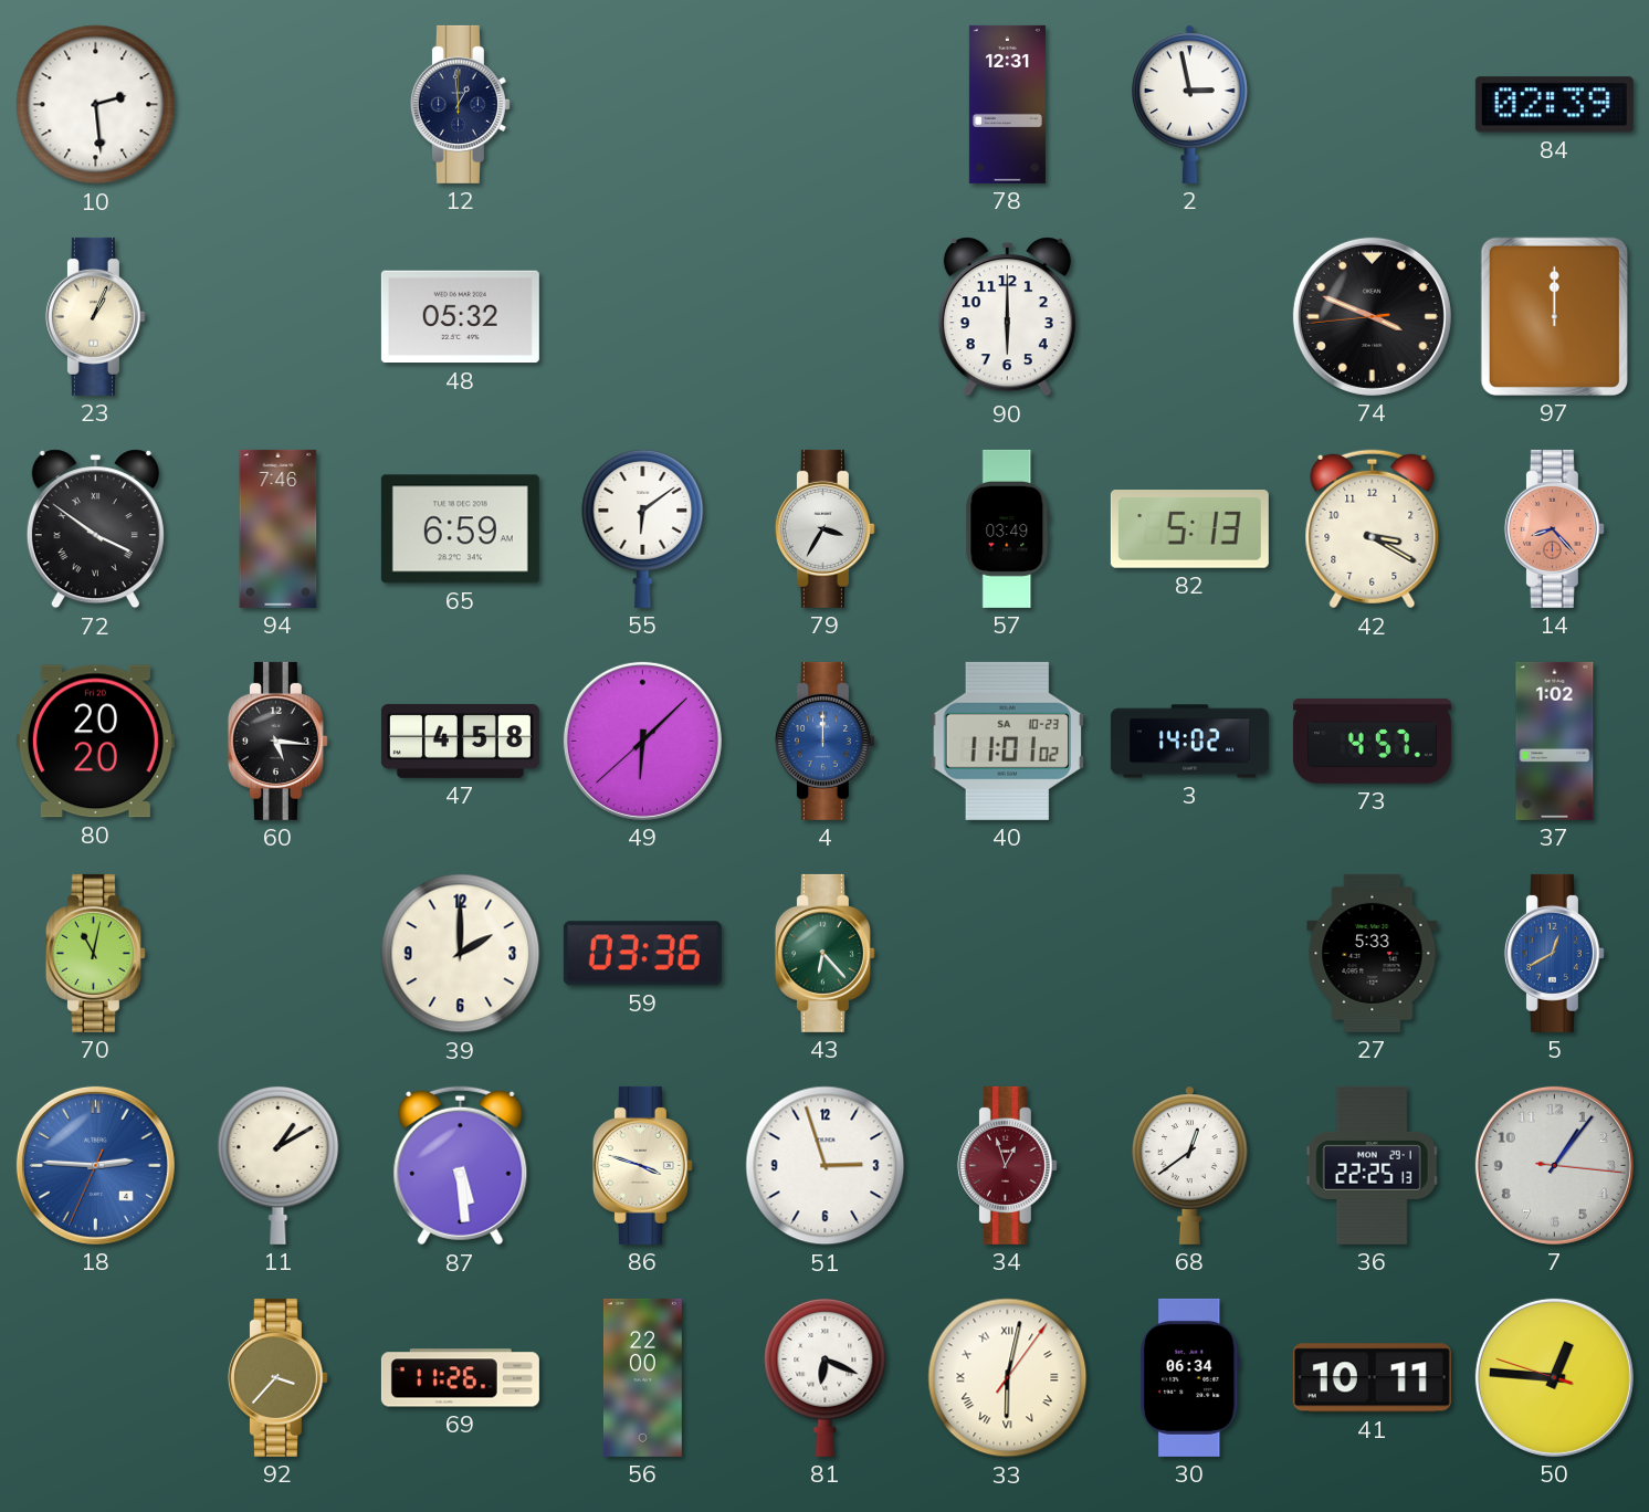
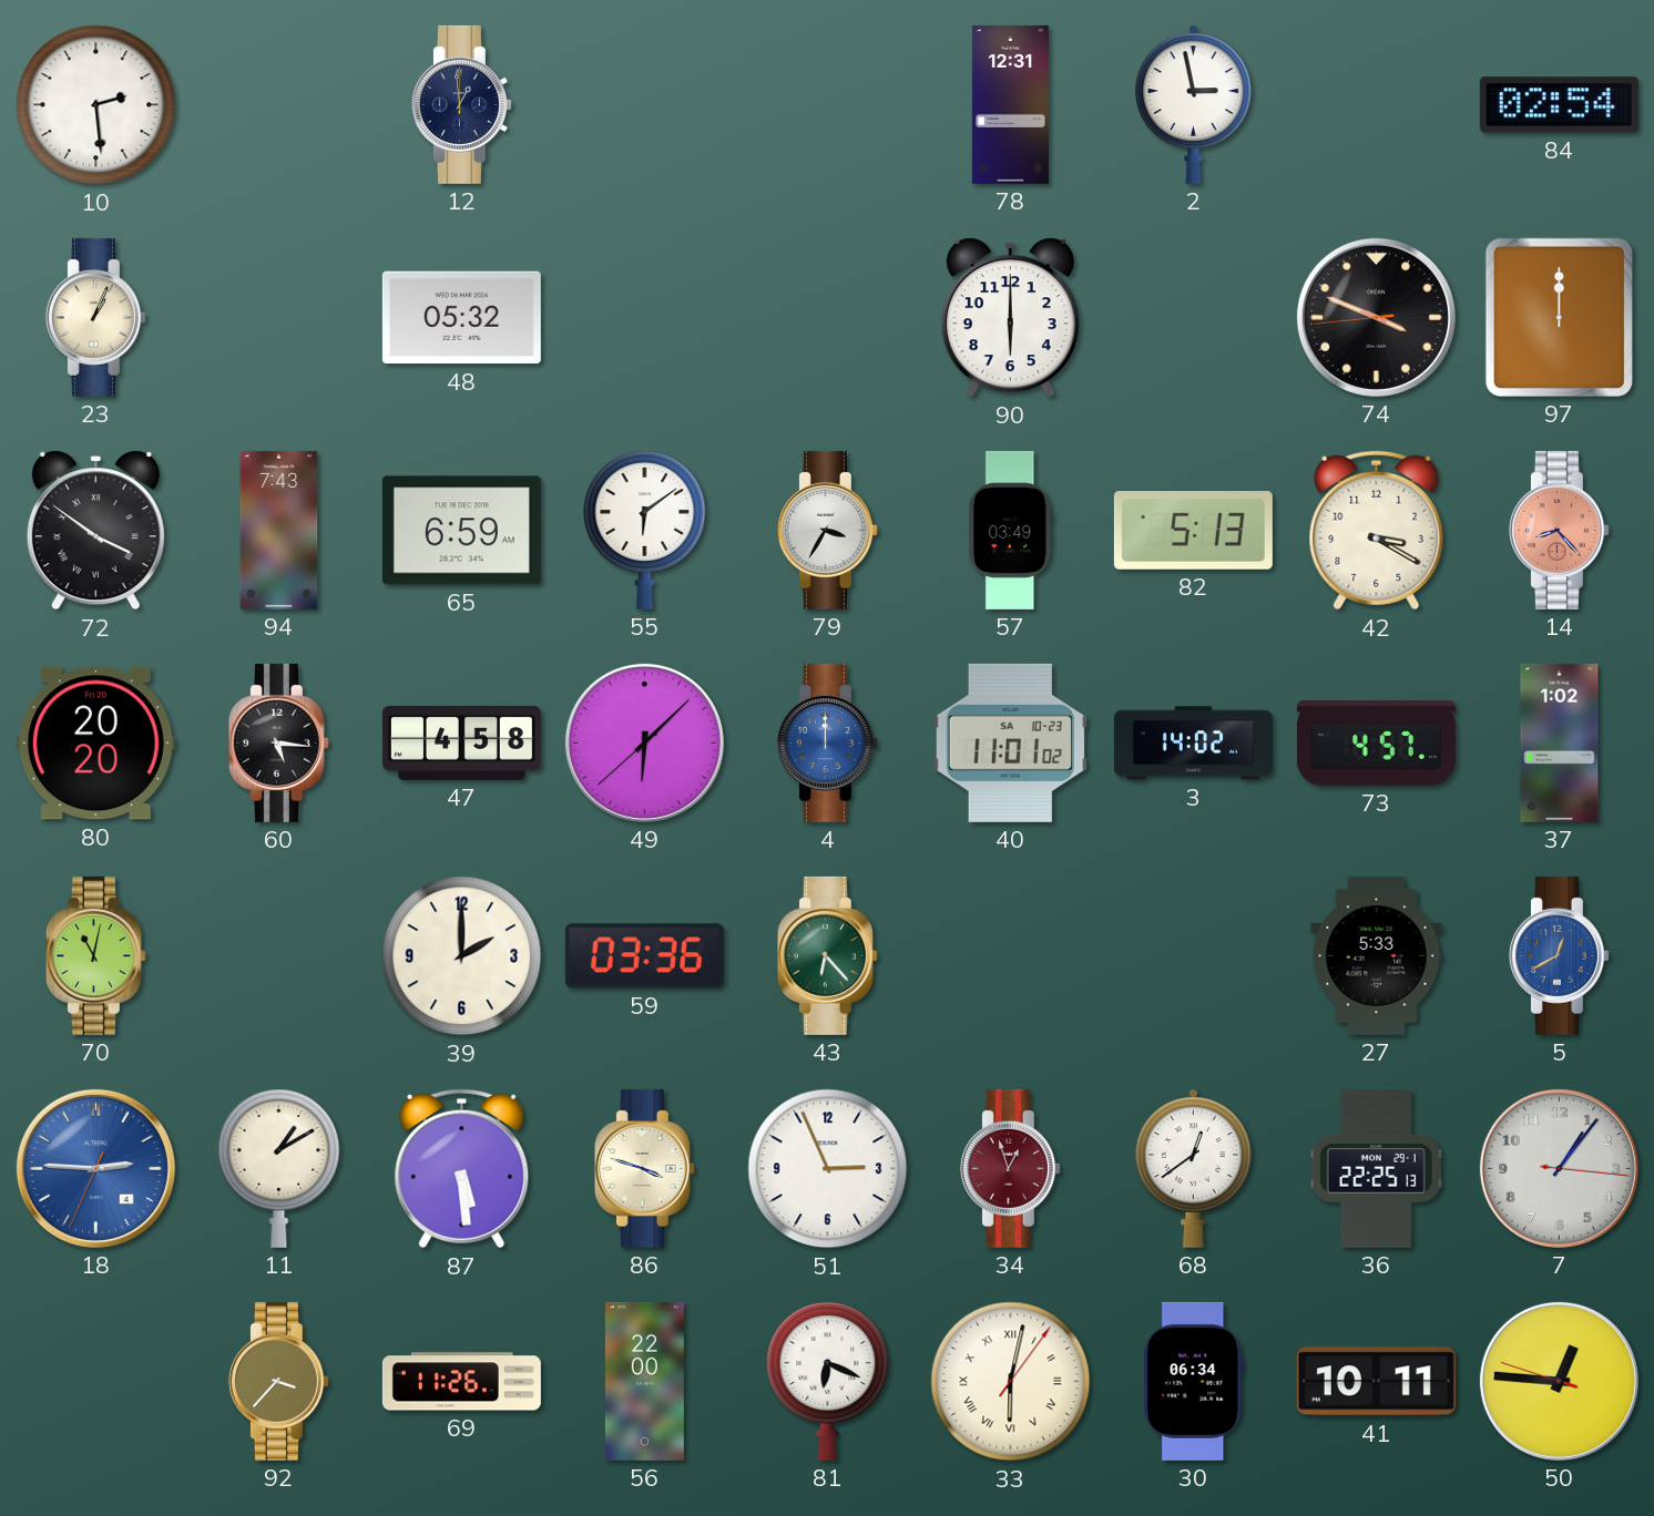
84: 02:39 -> 02:54 (1559, 105)
94: 7:46 -> 7:43 (279, 530)
51: 2:57 -> 2:56 (828, 1169)
